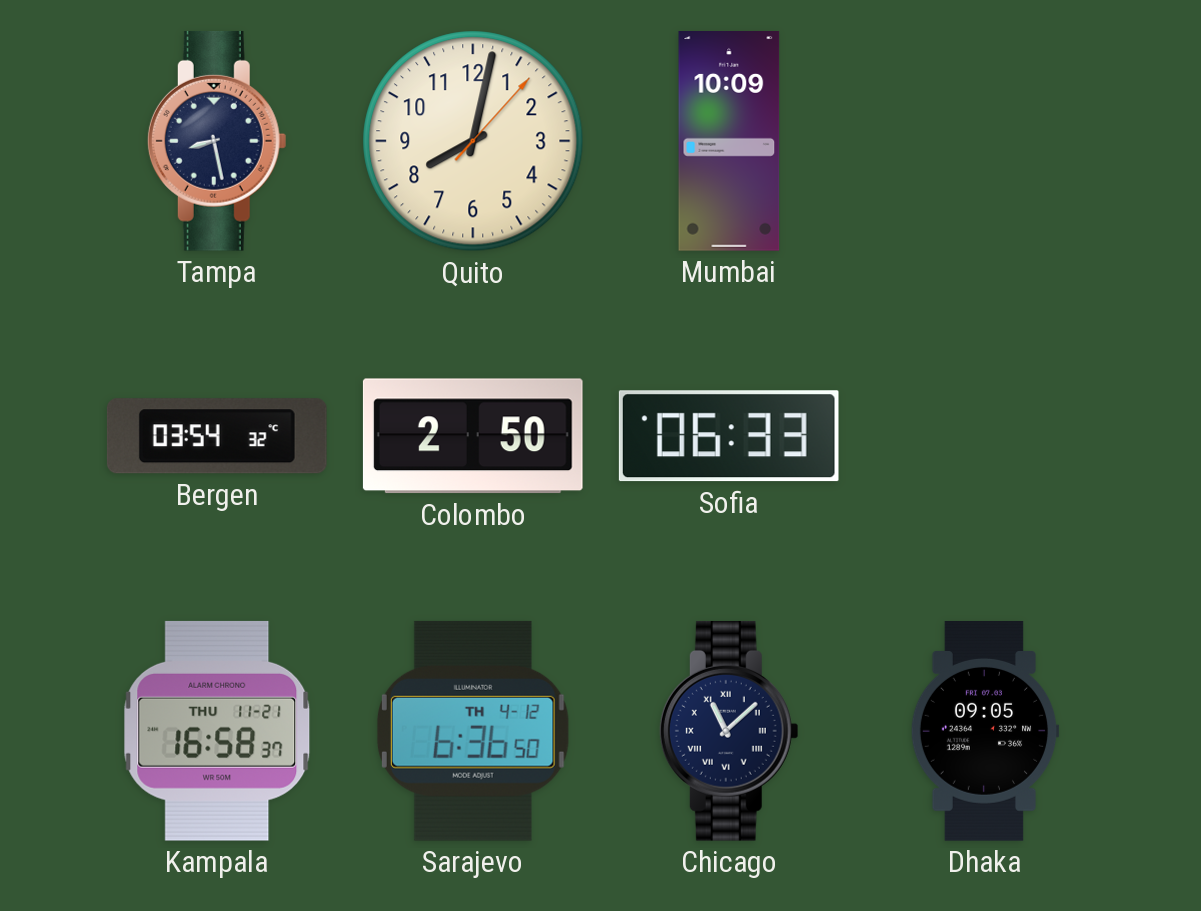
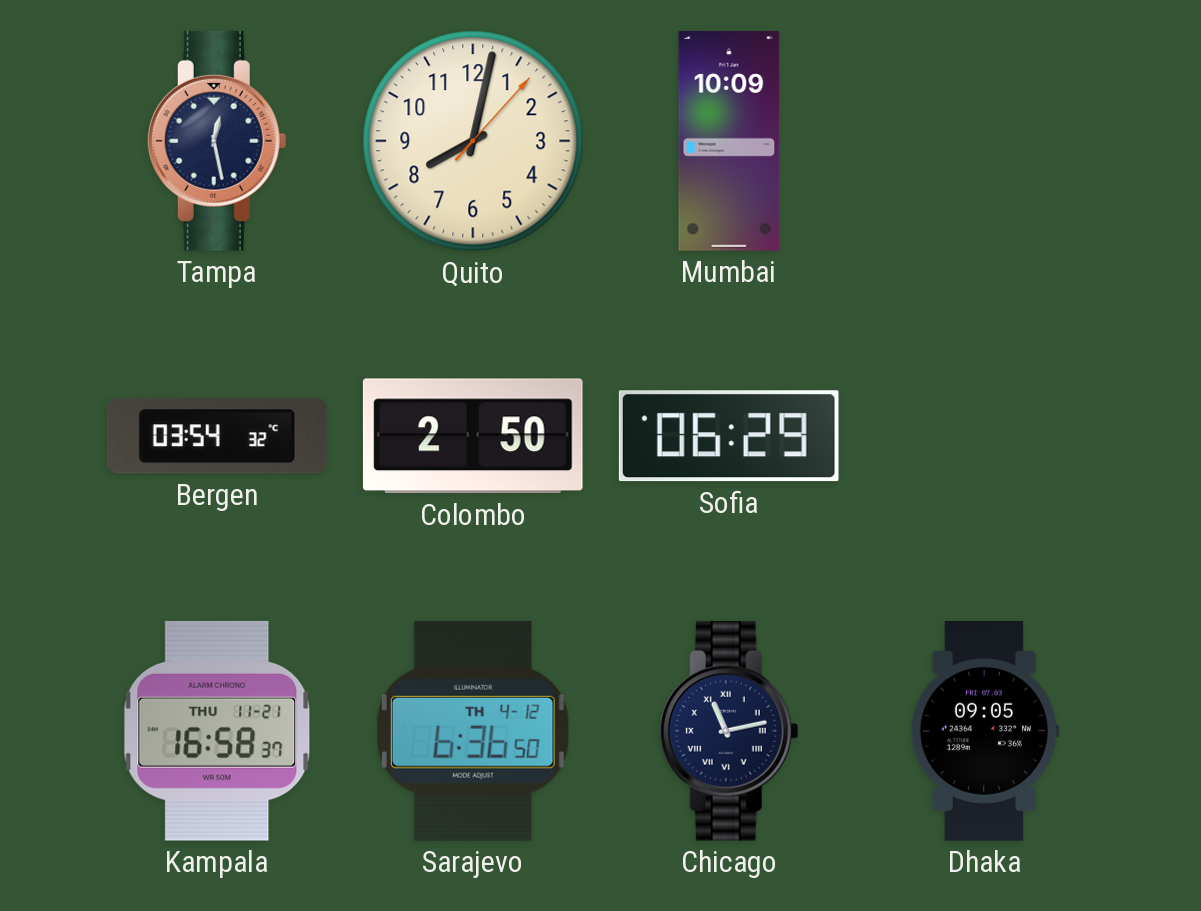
Tampa: 8:28 -> 12:28 (217, 141)
Sofia: 06:33 -> 06:29 (729, 436)
Chicago: 11:08 -> 11:13 (729, 731)
